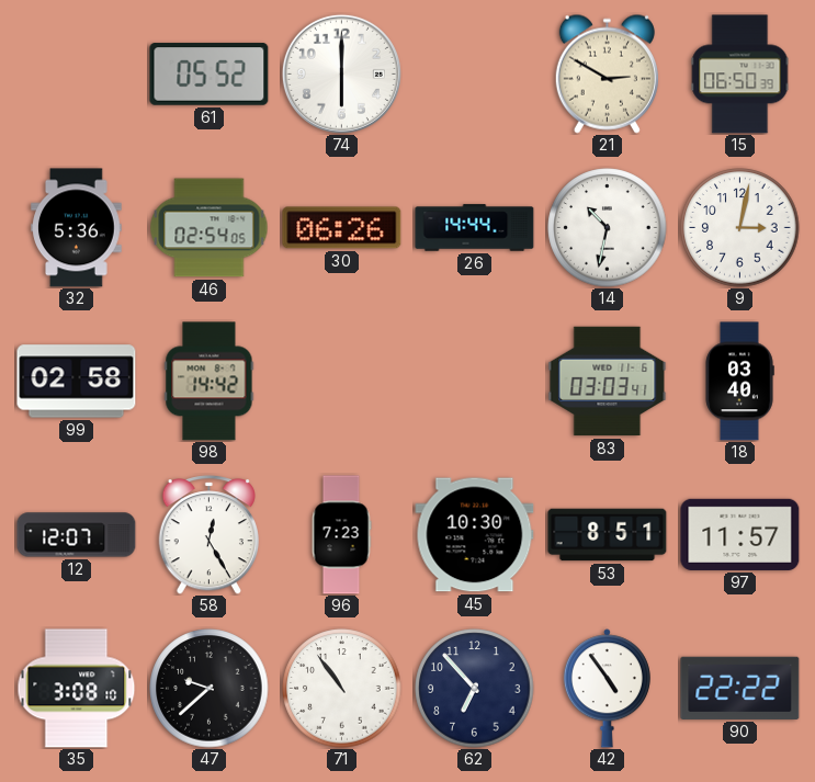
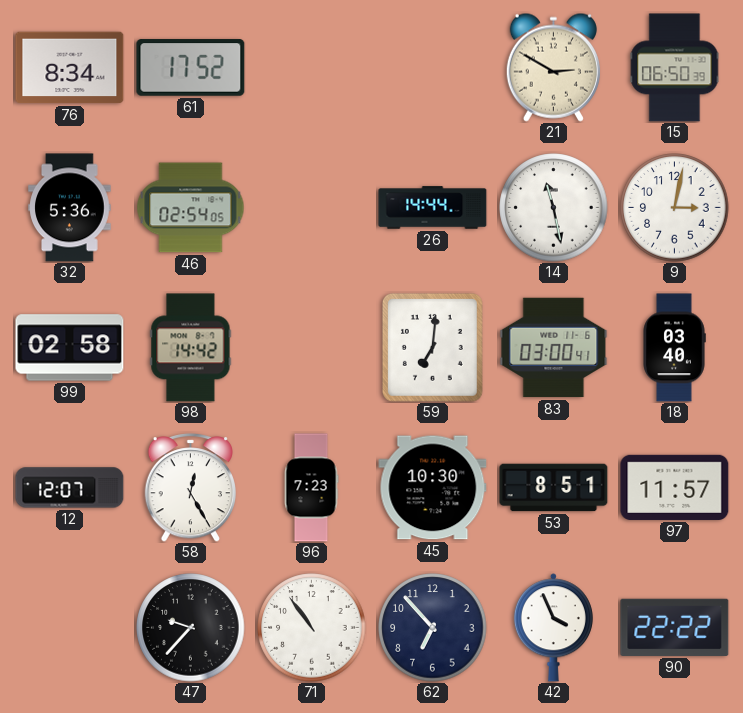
76: none -> 8:34 (70, 68)
61: 05:52 -> 17:52 (191, 68)
74: 6:00 -> none (341, 73)
30: 06:26 -> none (342, 228)
14: 10:32 -> 11:28 (554, 208)
59: none -> 7:01 (432, 347)
83: 03:03 -> 03:00 (554, 348)
35: 3:08 -> none (77, 689)
47: 9:38 -> 9:37 (191, 628)
42: 4:54 -> 3:56 (553, 628)
